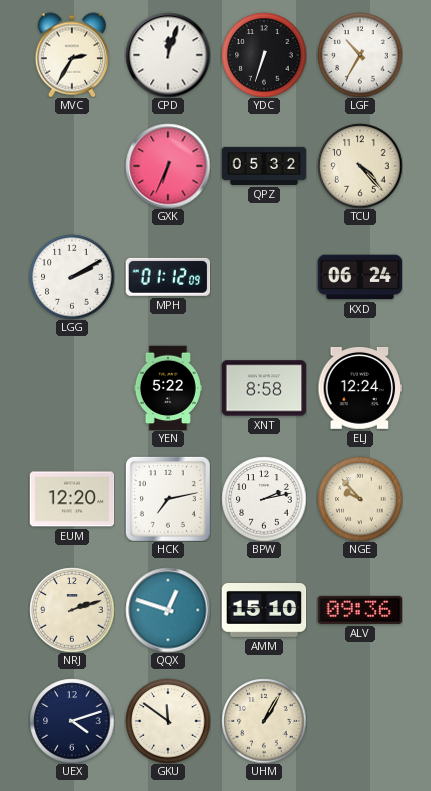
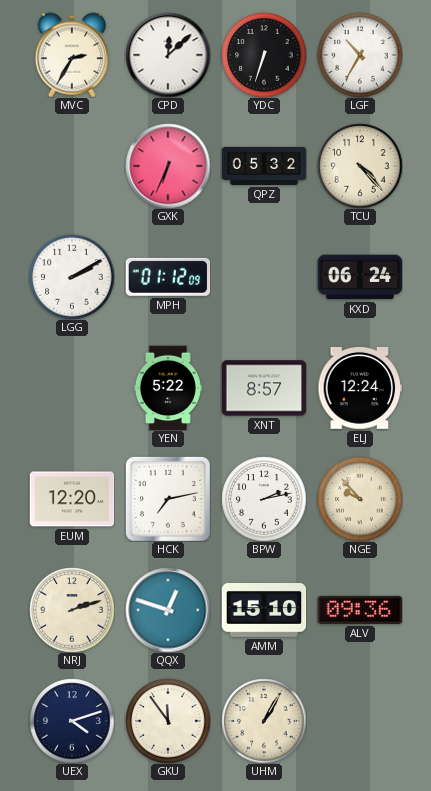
CPD: 12:03 -> 12:08 (168, 55)
XNT: 8:58 -> 8:57 (264, 388)
GKU: 11:51 -> 11:54 (168, 721)
